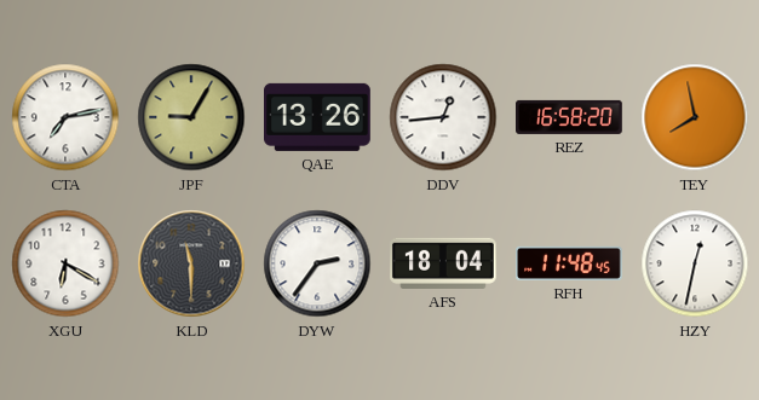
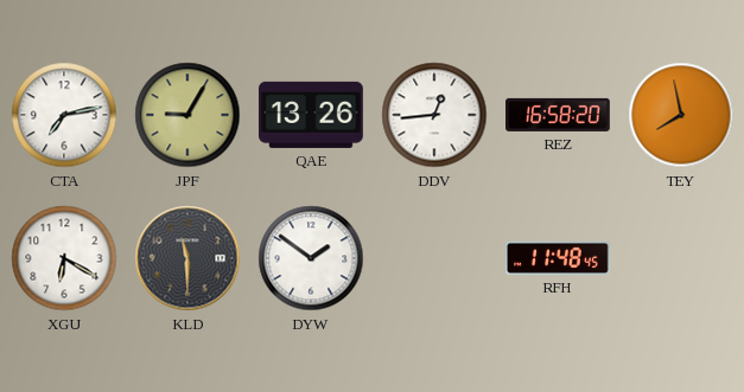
DYW: 2:36 -> 1:51 (311, 258)
AFS: 18:04 -> none (444, 263)
HZY: 12:32 -> none (695, 263)
